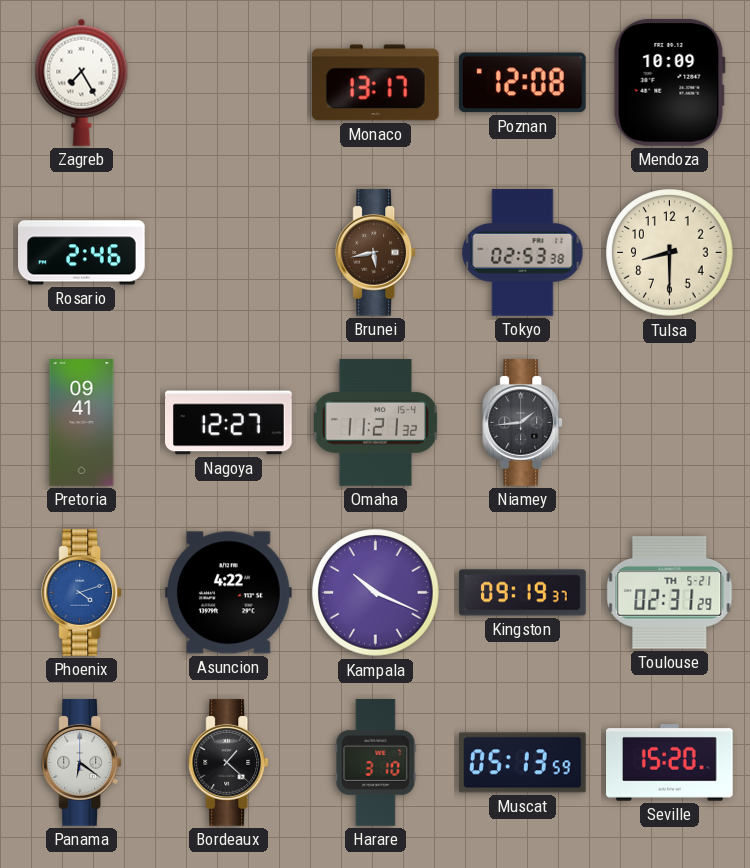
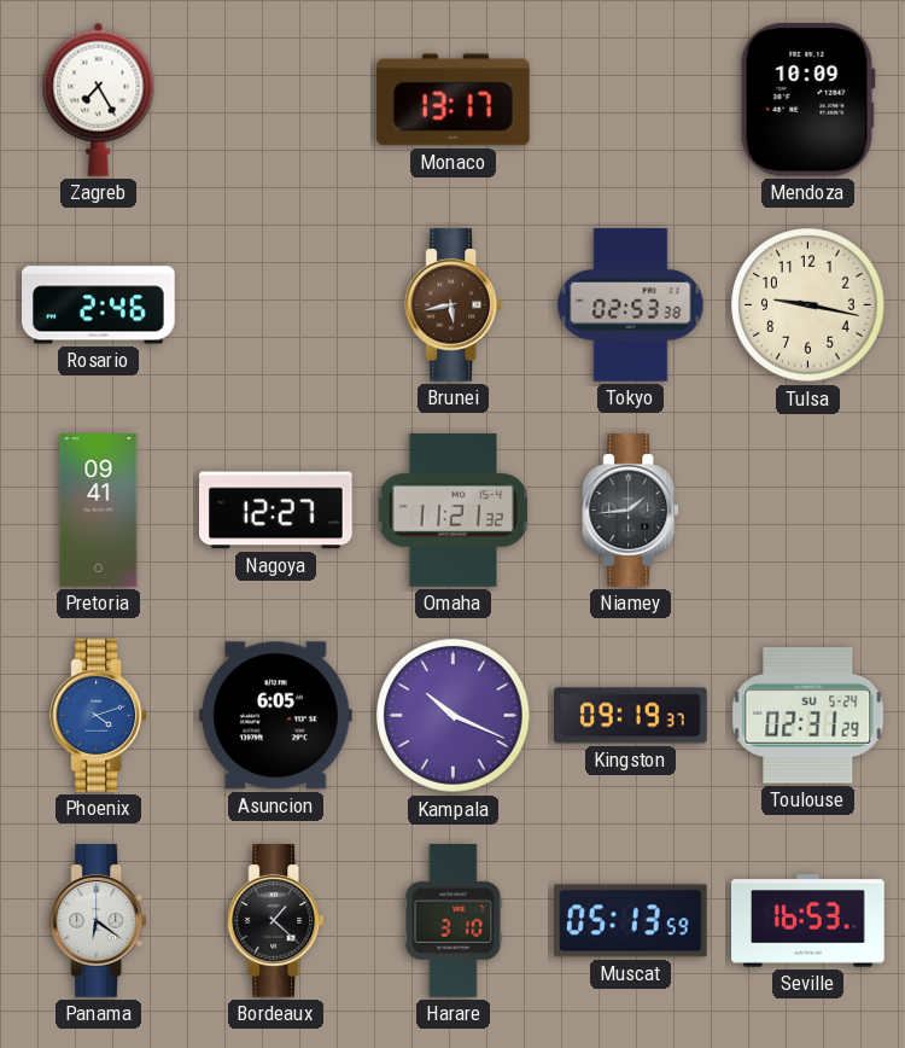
Poznan: 12:08 -> none (522, 83)
Tulsa: 8:30 -> 9:17 (808, 305)
Asuncion: 4:22 -> 6:05 (276, 716)
Toulouse date: TH 5-21 -> SU 5-24 (808, 716)
Seville: 15:20 -> 16:53 (808, 921)
